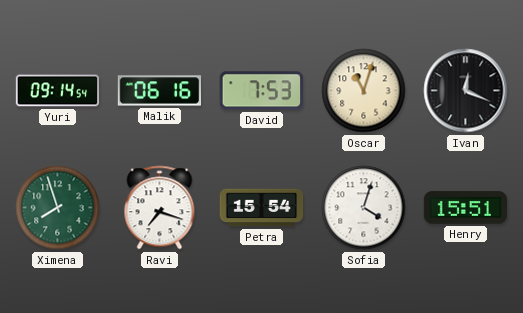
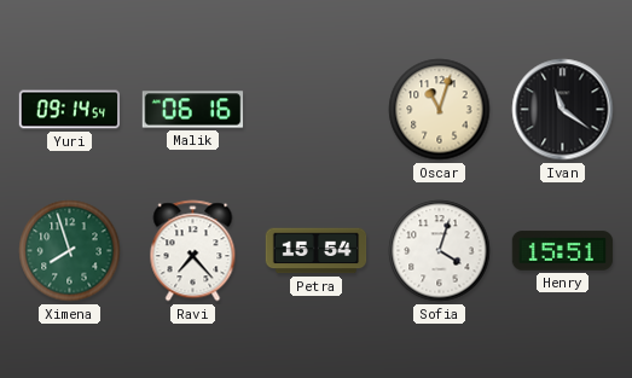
David: 7:53 -> none (261, 91)
Ivan: 12:19 -> 11:21 (563, 110)
Ravi: 7:18 -> 7:23 (193, 251)
